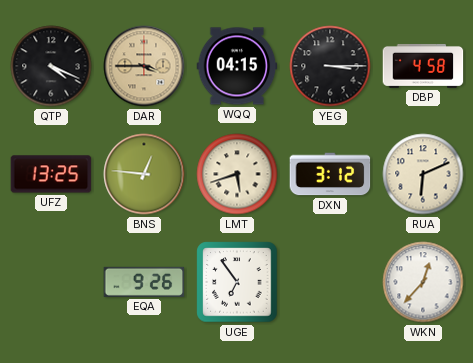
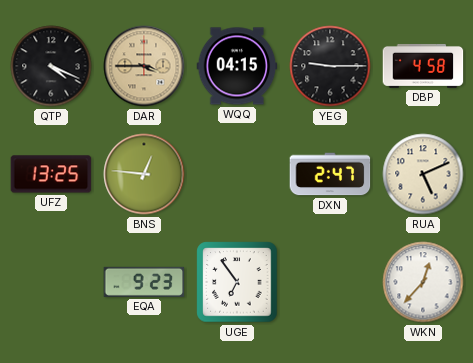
YEG: 3:15 -> 9:15 (330, 66)
LMT: 5:42 -> none (237, 174)
DXN: 3:12 -> 2:47 (330, 174)
RUA: 6:11 -> 5:11 (423, 174)
EQA: 9:26 -> 9:23 (144, 282)
